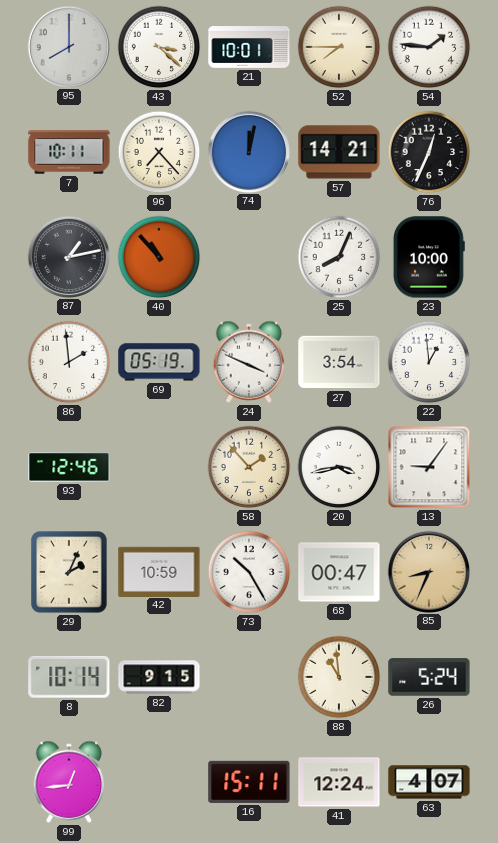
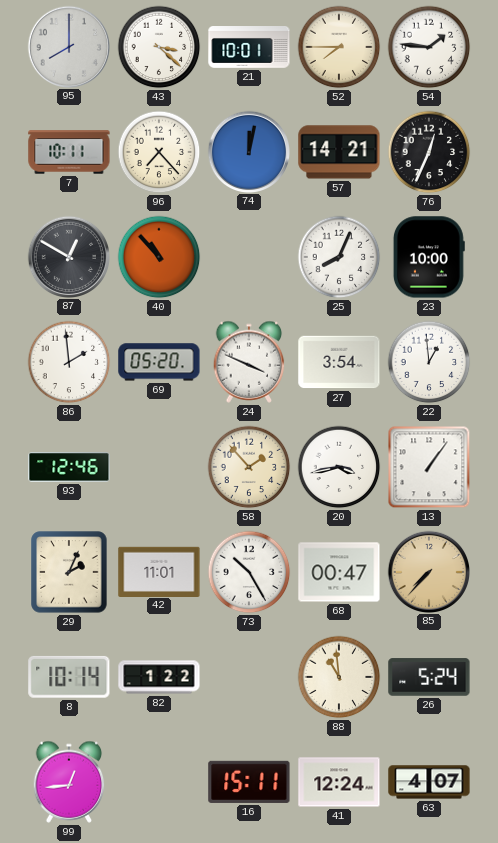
87: 1:13 -> 12:50 (68, 256)
69: 05:19 -> 05:20 (159, 362)
13: 9:06 -> 1:06 (429, 467)
42: 10:59 -> 11:01 (159, 571)
85: 8:34 -> 7:37 (428, 571)
82: 9:15 -> 1:22 (159, 677)
